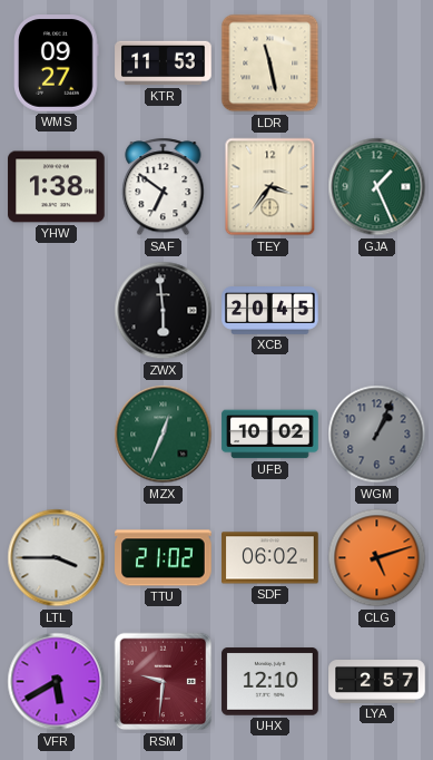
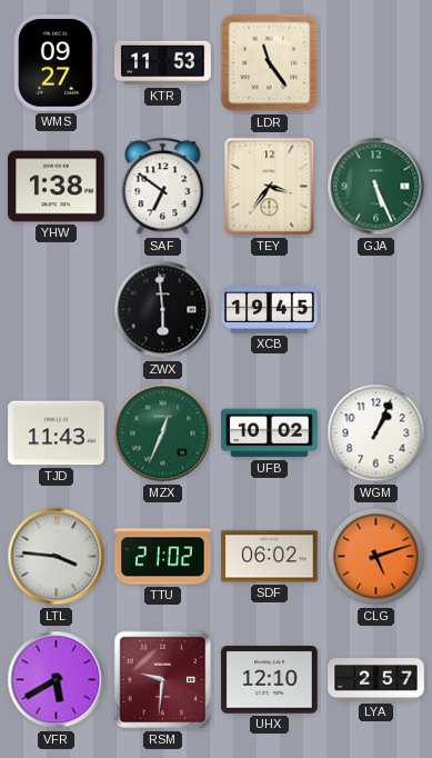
LDR: 11:28 -> 11:24 (270, 63)
GJA: 1:26 -> 5:26 (376, 187)
XCB: 20:45 -> 19:45 (270, 310)
TJD: none -> 11:43 (57, 433)
WGM dial: grey -> white (376, 433)
LTL: 3:45 -> 3:46 (57, 557)
